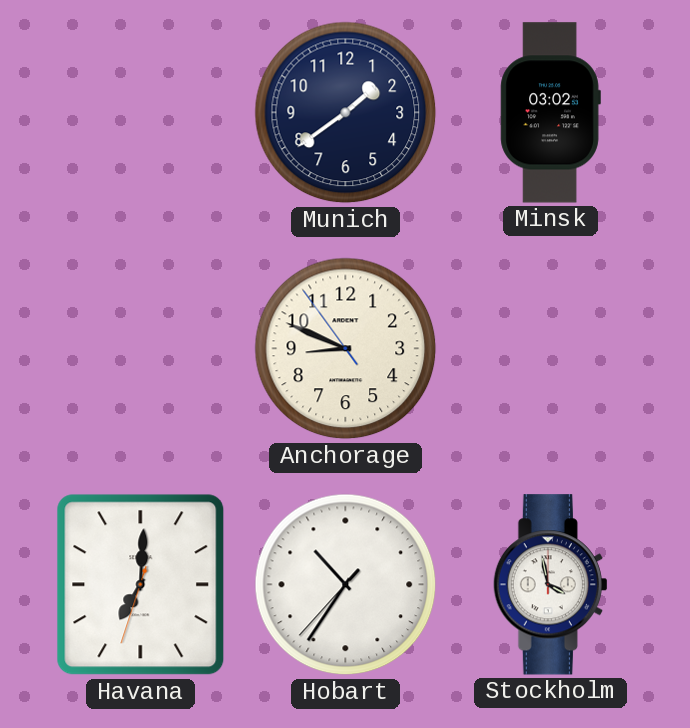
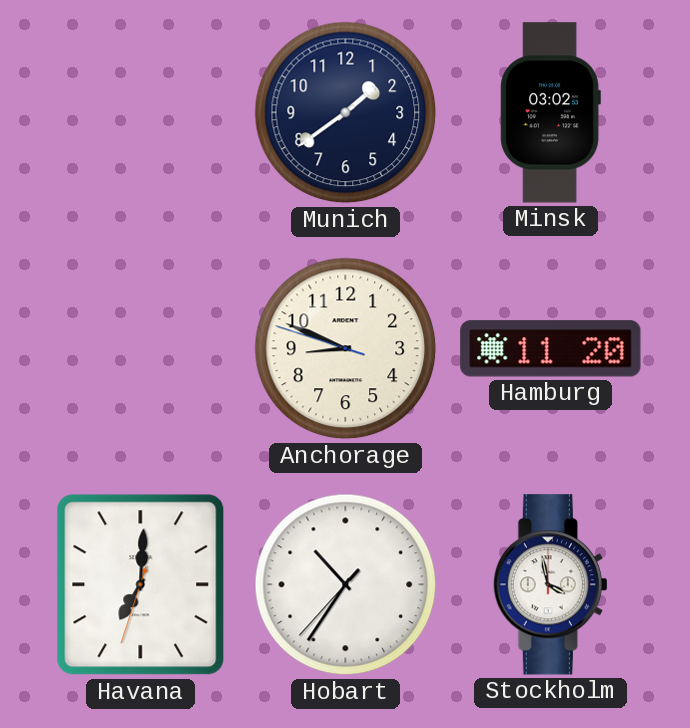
Anchorage: 8:48:54 -> 8:48:48 (346, 349)
Hamburg: none -> 11:20 (551, 349)
